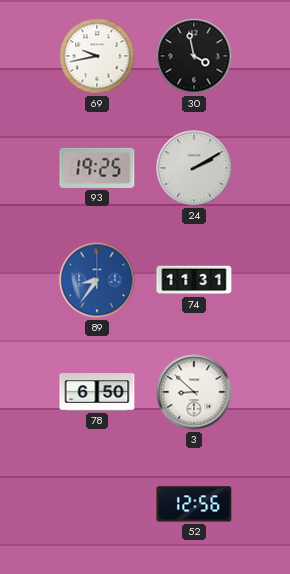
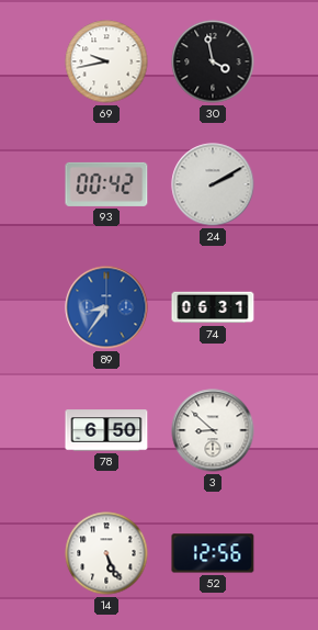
93: 19:25 -> 00:42 (106, 184)
74: 11:31 -> 06:31 (213, 307)
14: none -> 5:26 (106, 553)
